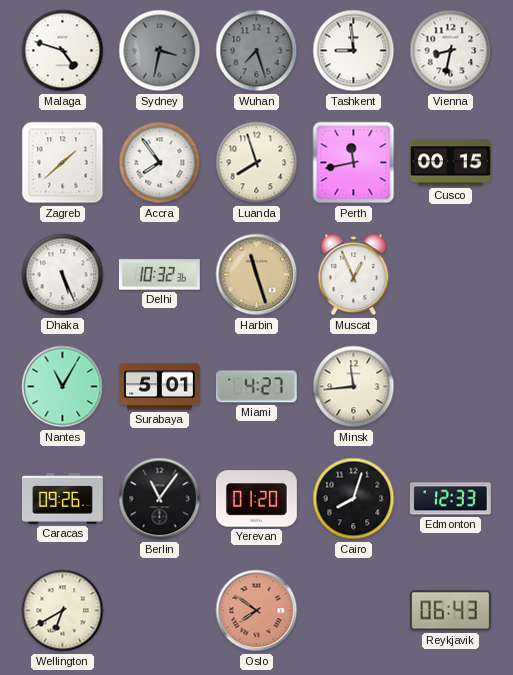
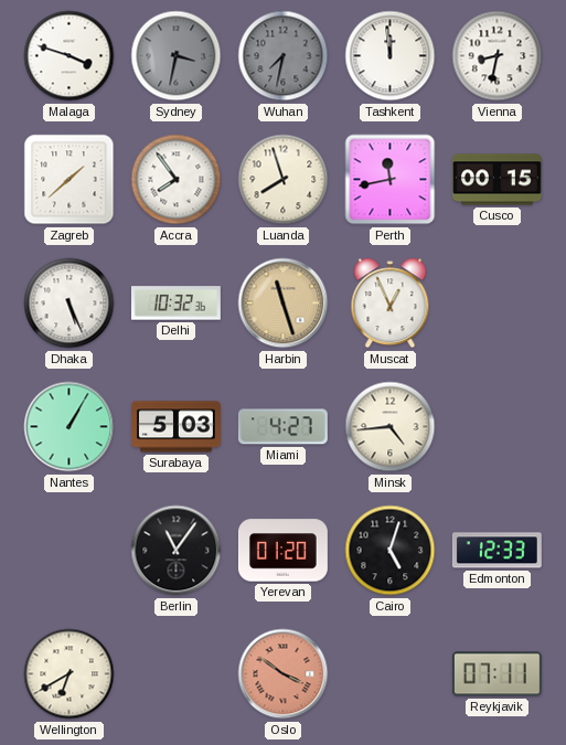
Malaga: 4:48 -> 3:48 (70, 56)
Wuhan: 7:27 -> 7:32 (284, 56)
Tashkent: 8:59 -> 11:59 (391, 56)
Nantes: 11:05 -> 1:05 (70, 427)
Surabaya: 5:01 -> 5:03 (177, 427)
Minsk: 11:44 -> 4:44 (391, 427)
Caracas: 09:26 -> none (63, 499)
Cairo: 8:03 -> 5:03 (391, 551)
Oslo: 7:51 -> 3:51 (284, 674)
Reykjavik: 06:43 -> 07:11 (496, 674)
